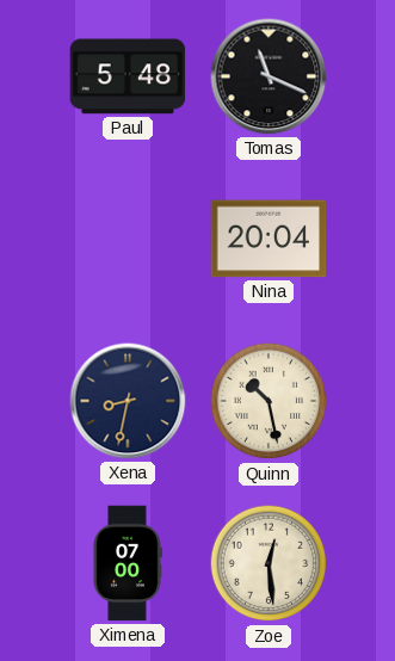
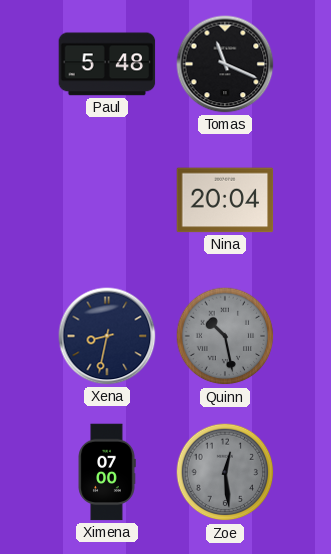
Quinn dial: cream -> grey (225, 336)
Zoe dial: cream -> grey (225, 472)
